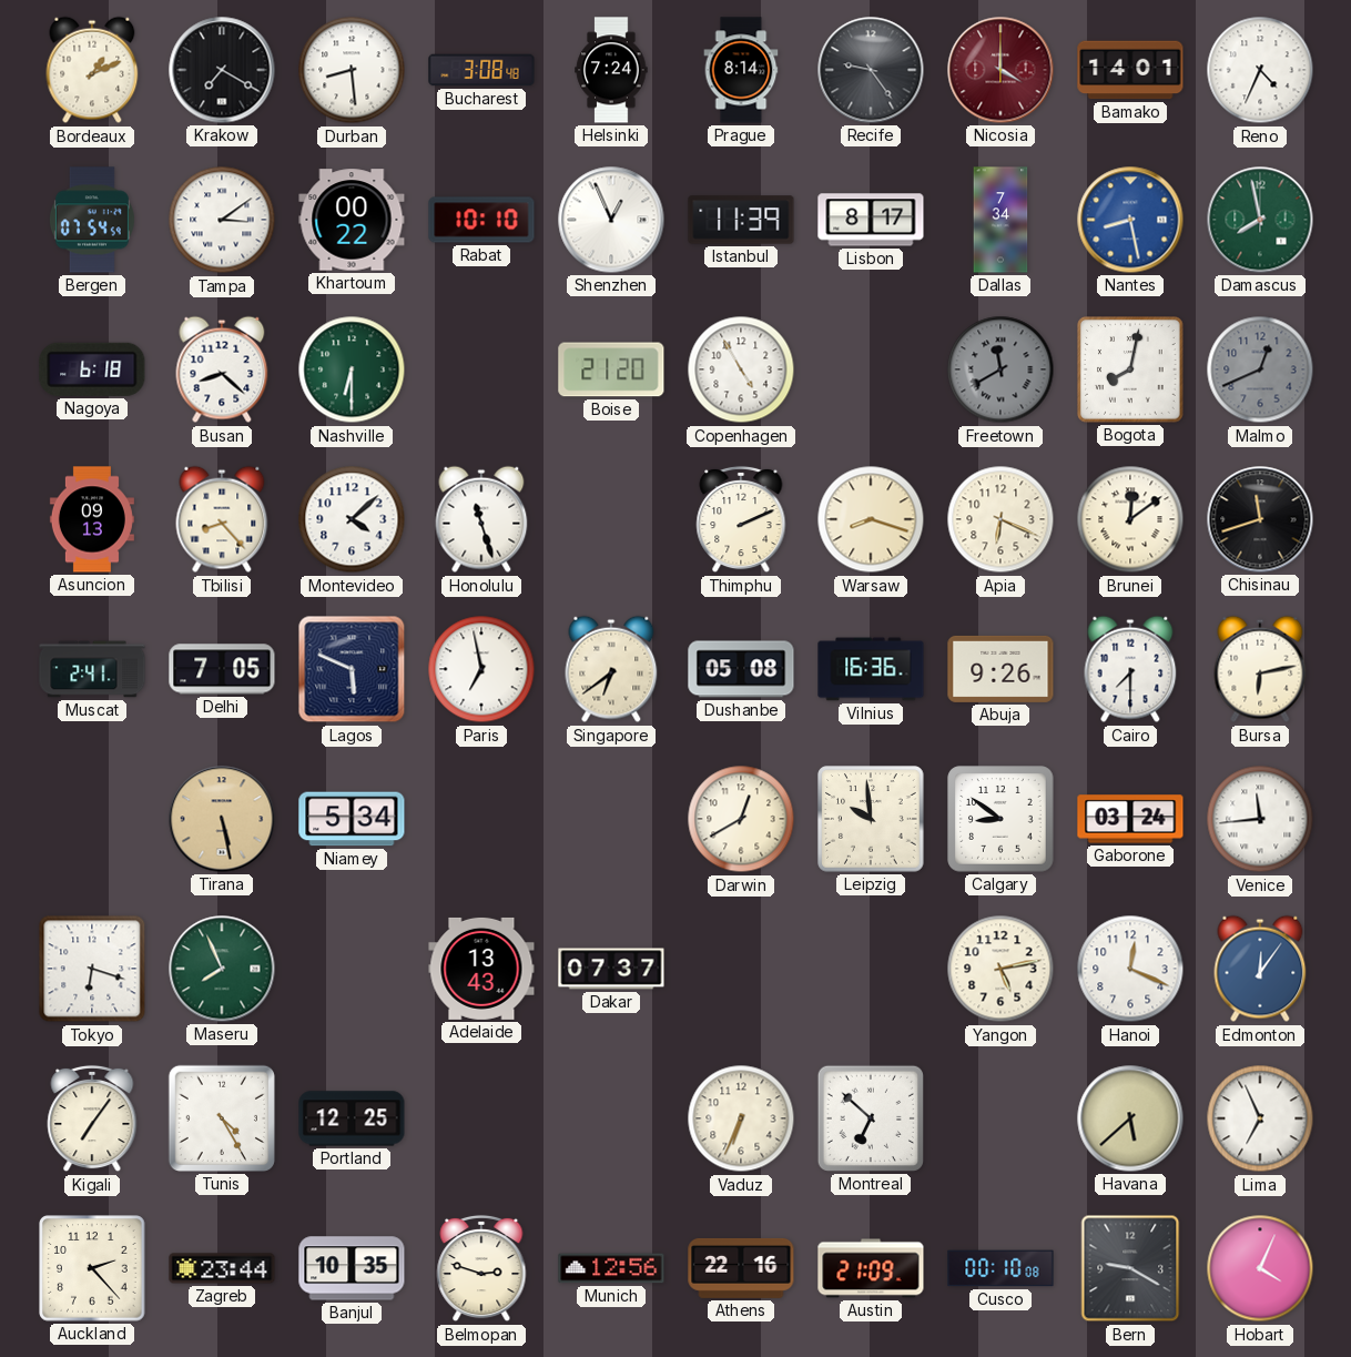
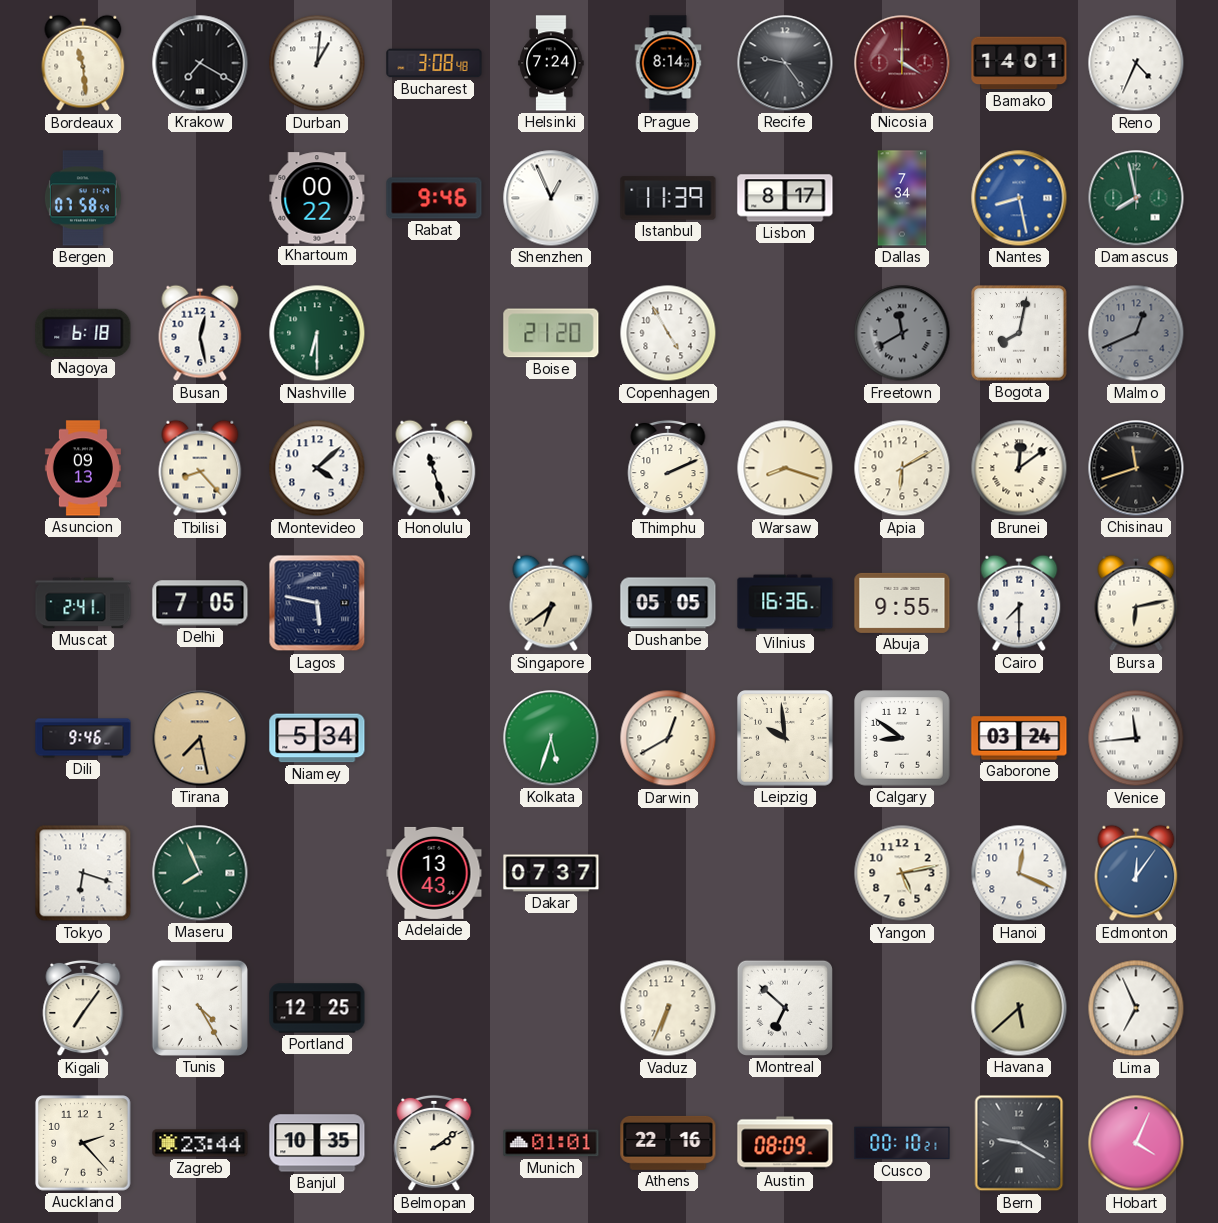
Bordeaux: 1:11 -> 11:29 (83, 63)
Durban: 8:29 -> 1:01 (317, 63)
Bergen: 07:54 -> 07:58 (83, 198)
Tampa: 3:09 -> none (222, 220)
Rabat: 10:10 -> 9:46 (434, 198)
Busan: 8:22 -> 12:28 (200, 333)
Apia: 6:19 -> 6:10 (902, 468)
Lagos: 5:49 -> 5:47 (317, 603)
Paris: 6:58 -> none (481, 669)
Dushanbe: 05:08 -> 05:05 (668, 603)
Abuja: 9:26 -> 9:55 (902, 603)
Dili: none -> 9:46 (83, 738)
Tirana: 5:28 -> 7:28 (200, 738)
Kolkata: none -> 5:33 (551, 738)
Belmopan: 2:48 -> 2:09 (434, 1143)
Munich: 12:56 -> 01:01 (551, 1143)
Austin: 21:09 -> 08:09 (785, 1143)
Cusco: 00:10:08 -> 00:10:21 (902, 1143)
